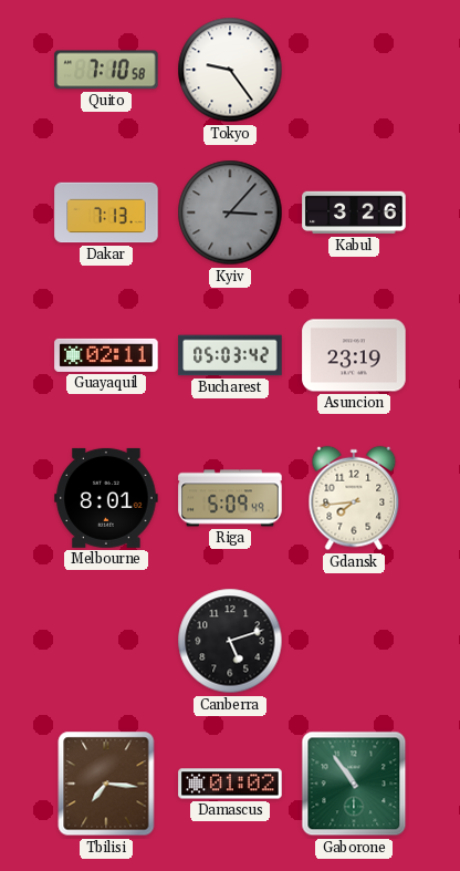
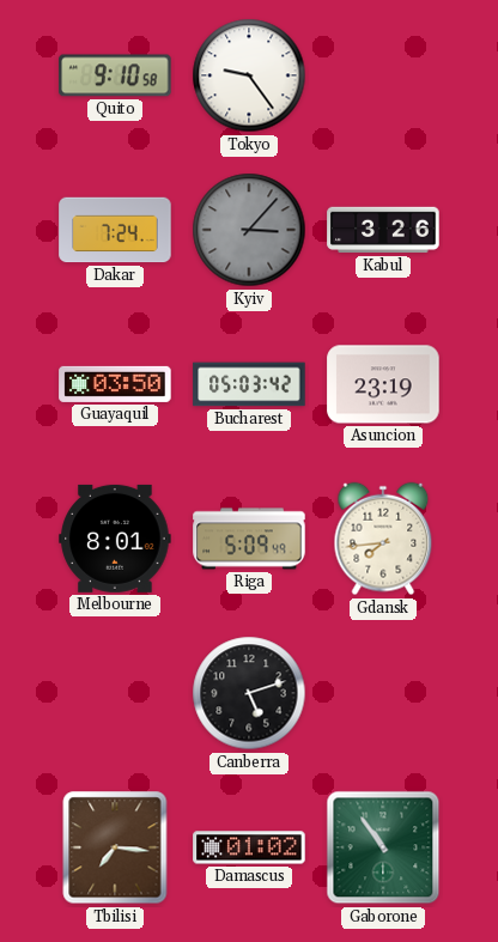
Quito: 7:10 -> 9:10 (115, 75)
Dakar: 7:13 -> 7:24 (115, 230)
Guayaquil: 02:11 -> 03:50 (115, 384)
